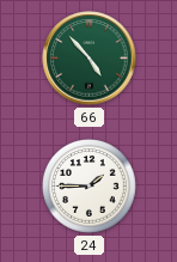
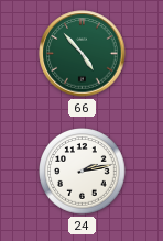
24: 1:45 -> 2:13 (83, 172)
